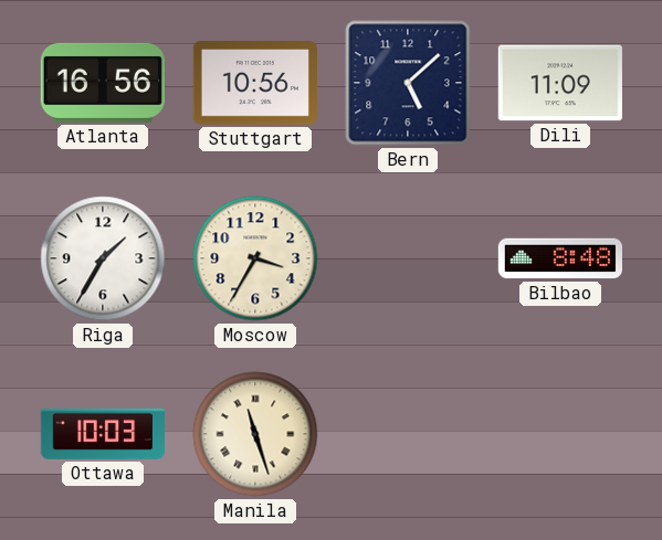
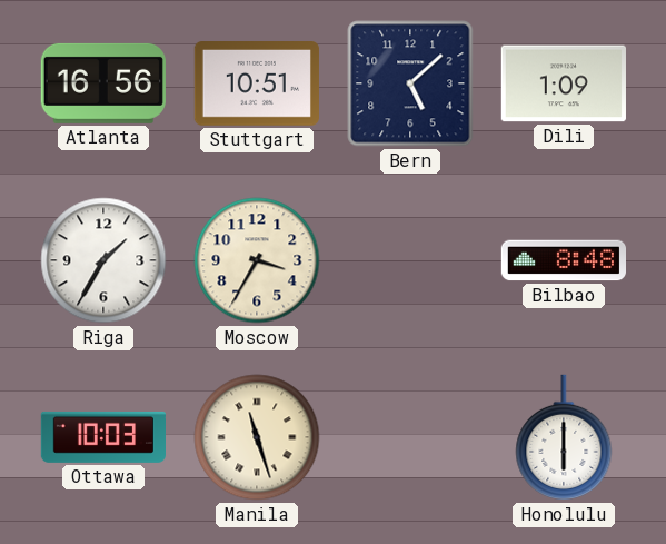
Stuttgart: 10:56 -> 10:51 (257, 85)
Dili: 11:09 -> 1:09 (564, 83)
Honolulu: none -> 6:00 (564, 437)
